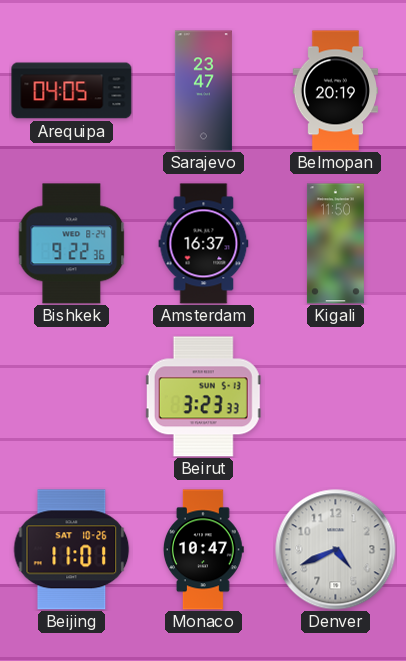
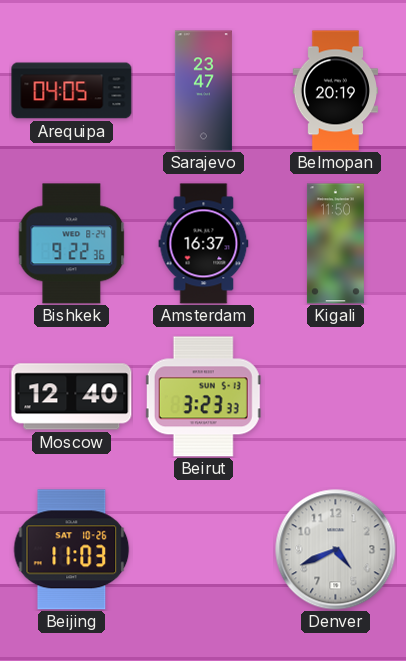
Moscow: none -> 12:40 (72, 397)
Beijing: 11:01 -> 11:03 (72, 550)
Monaco: 10:47 -> none (203, 550)
